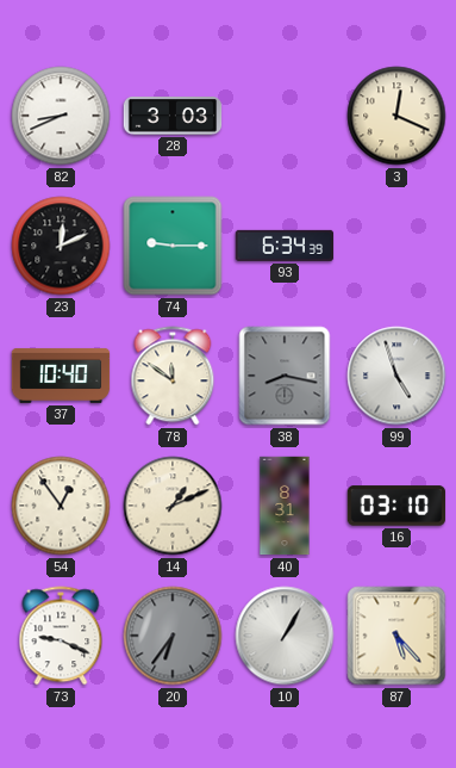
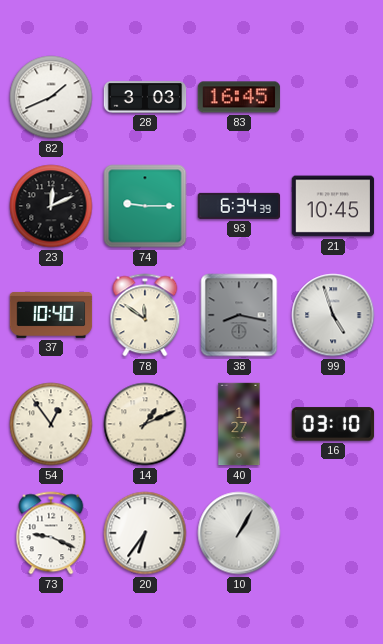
82: 8:41 -> 1:41 (51, 97)
83: none -> 16:45 (239, 97)
3: 12:19 -> none (396, 116)
21: none -> 10:45 (333, 206)
40: 8:31 -> 1:27 (239, 424)
20 dial: grey -> white (145, 533)
87: 5:23 -> none (396, 636)
